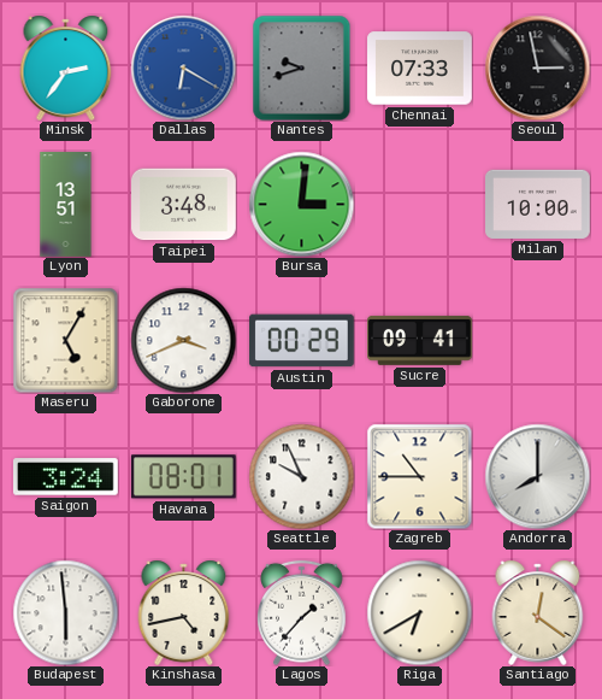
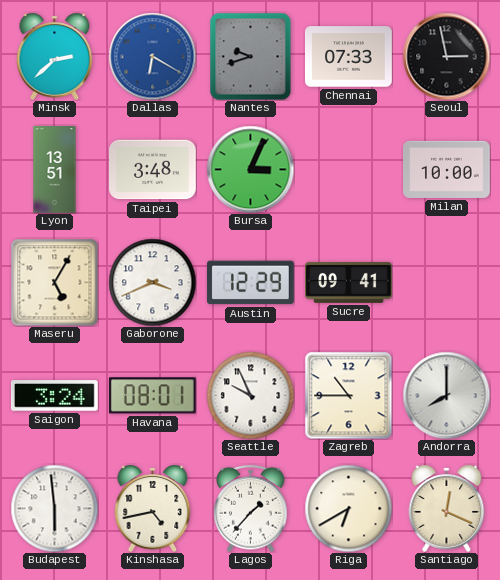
Minsk: 2:36 -> 2:38 (55, 56)
Bursa: 3:01 -> 3:04 (250, 169)
Austin: 00:29 -> 12:29 (251, 283)
Santiago: 12:21 -> 12:19 (447, 508)
